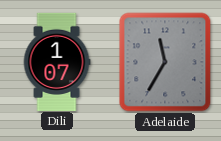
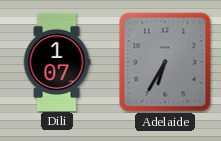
Adelaide: 11:35 -> 6:35 (165, 62)
